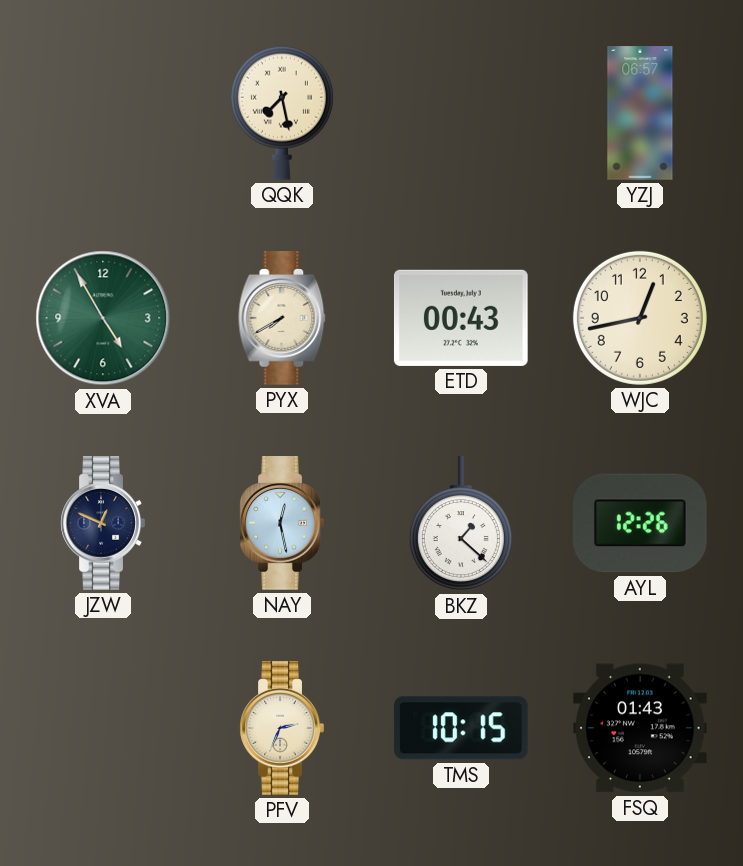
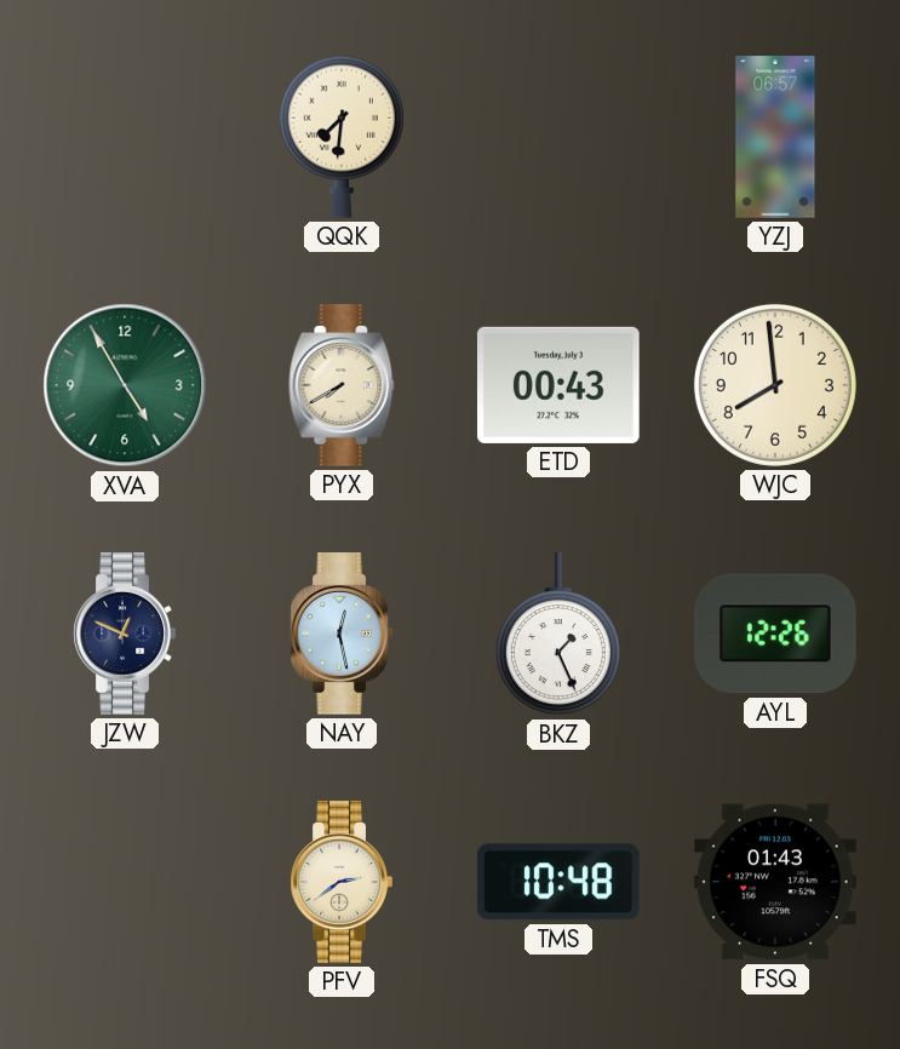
QQK: 7:28 -> 7:31 (342, 137)
WJC: 12:43 -> 7:59 (775, 385)
BKZ: 1:22 -> 1:26 (558, 635)
PFV: 2:34 -> 2:39 (342, 882)
TMS: 10:15 -> 10:48 (558, 882)
